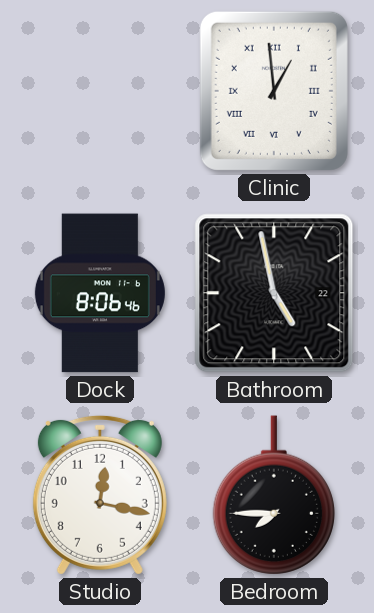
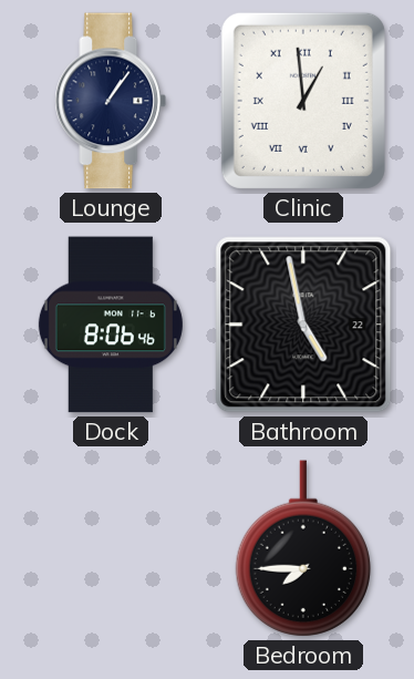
Lounge: none -> 1:06 (111, 101)
Studio: 12:17 -> none (100, 495)
